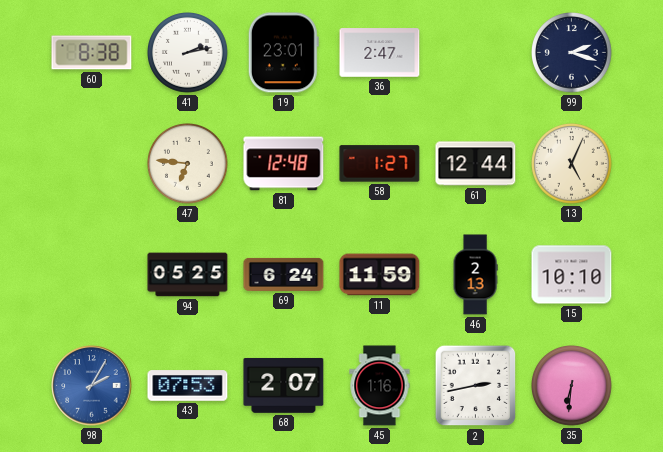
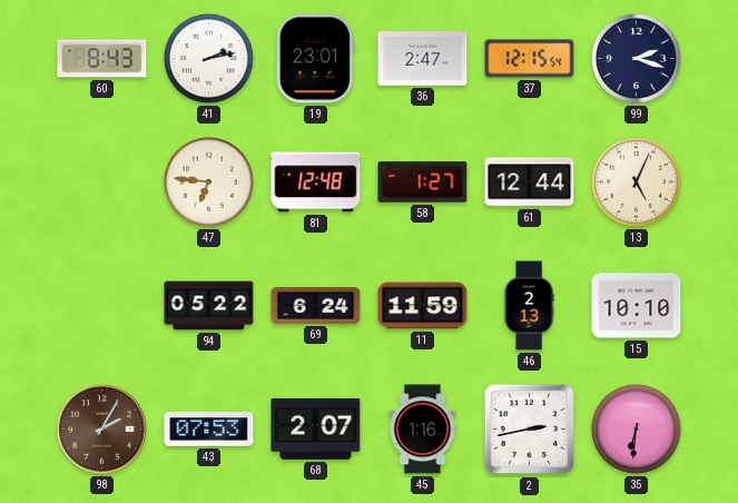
60: 8:38 -> 8:43 (102, 59)
37: none -> 12:15 (530, 59)
94: 05:25 -> 05:22 (209, 306)
98 dial: blue -> brown (102, 430)
